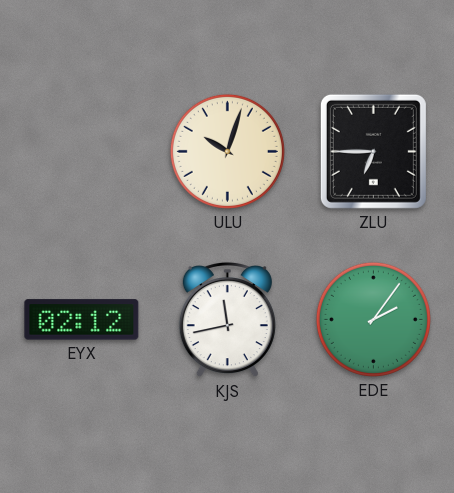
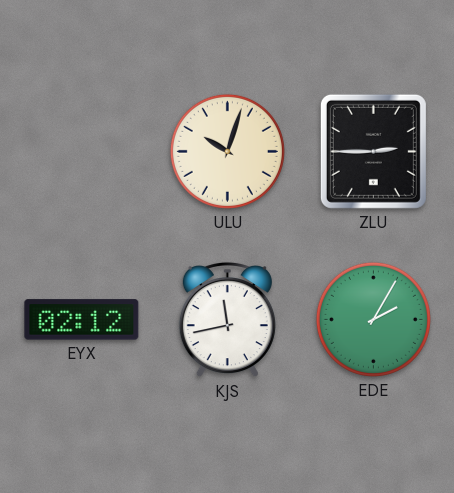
ZLU: 6:45 -> 2:45 (373, 151)
EDE: 2:06 -> 2:05 (373, 319)
